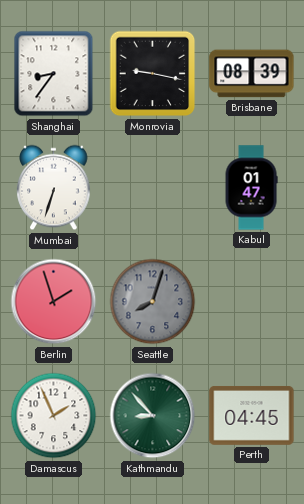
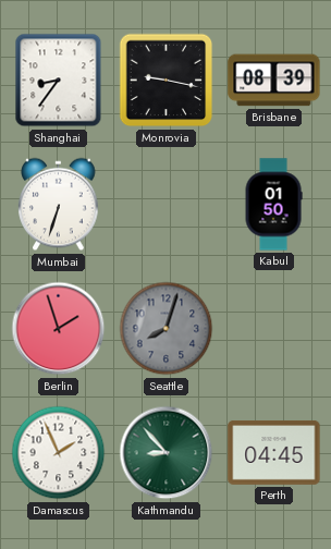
Kabul: 01:47 -> 01:50 (273, 205)
